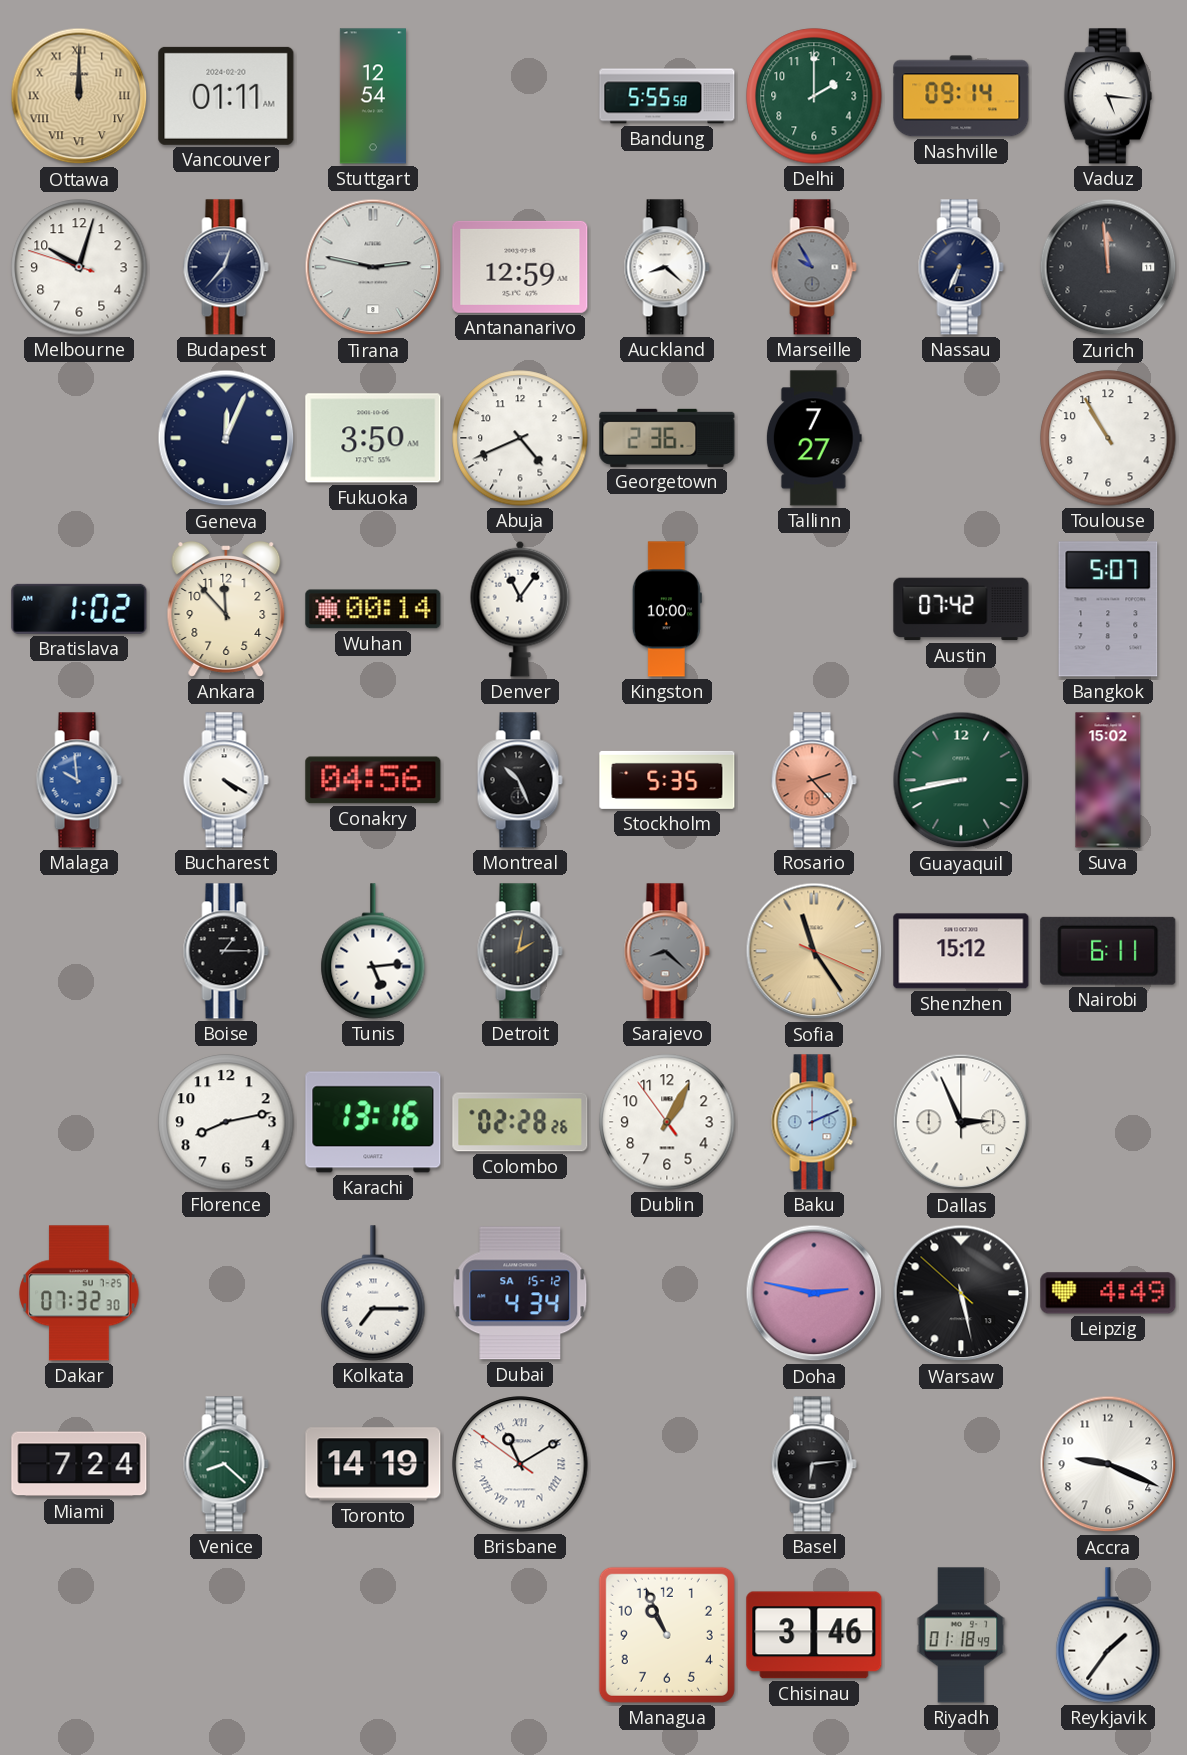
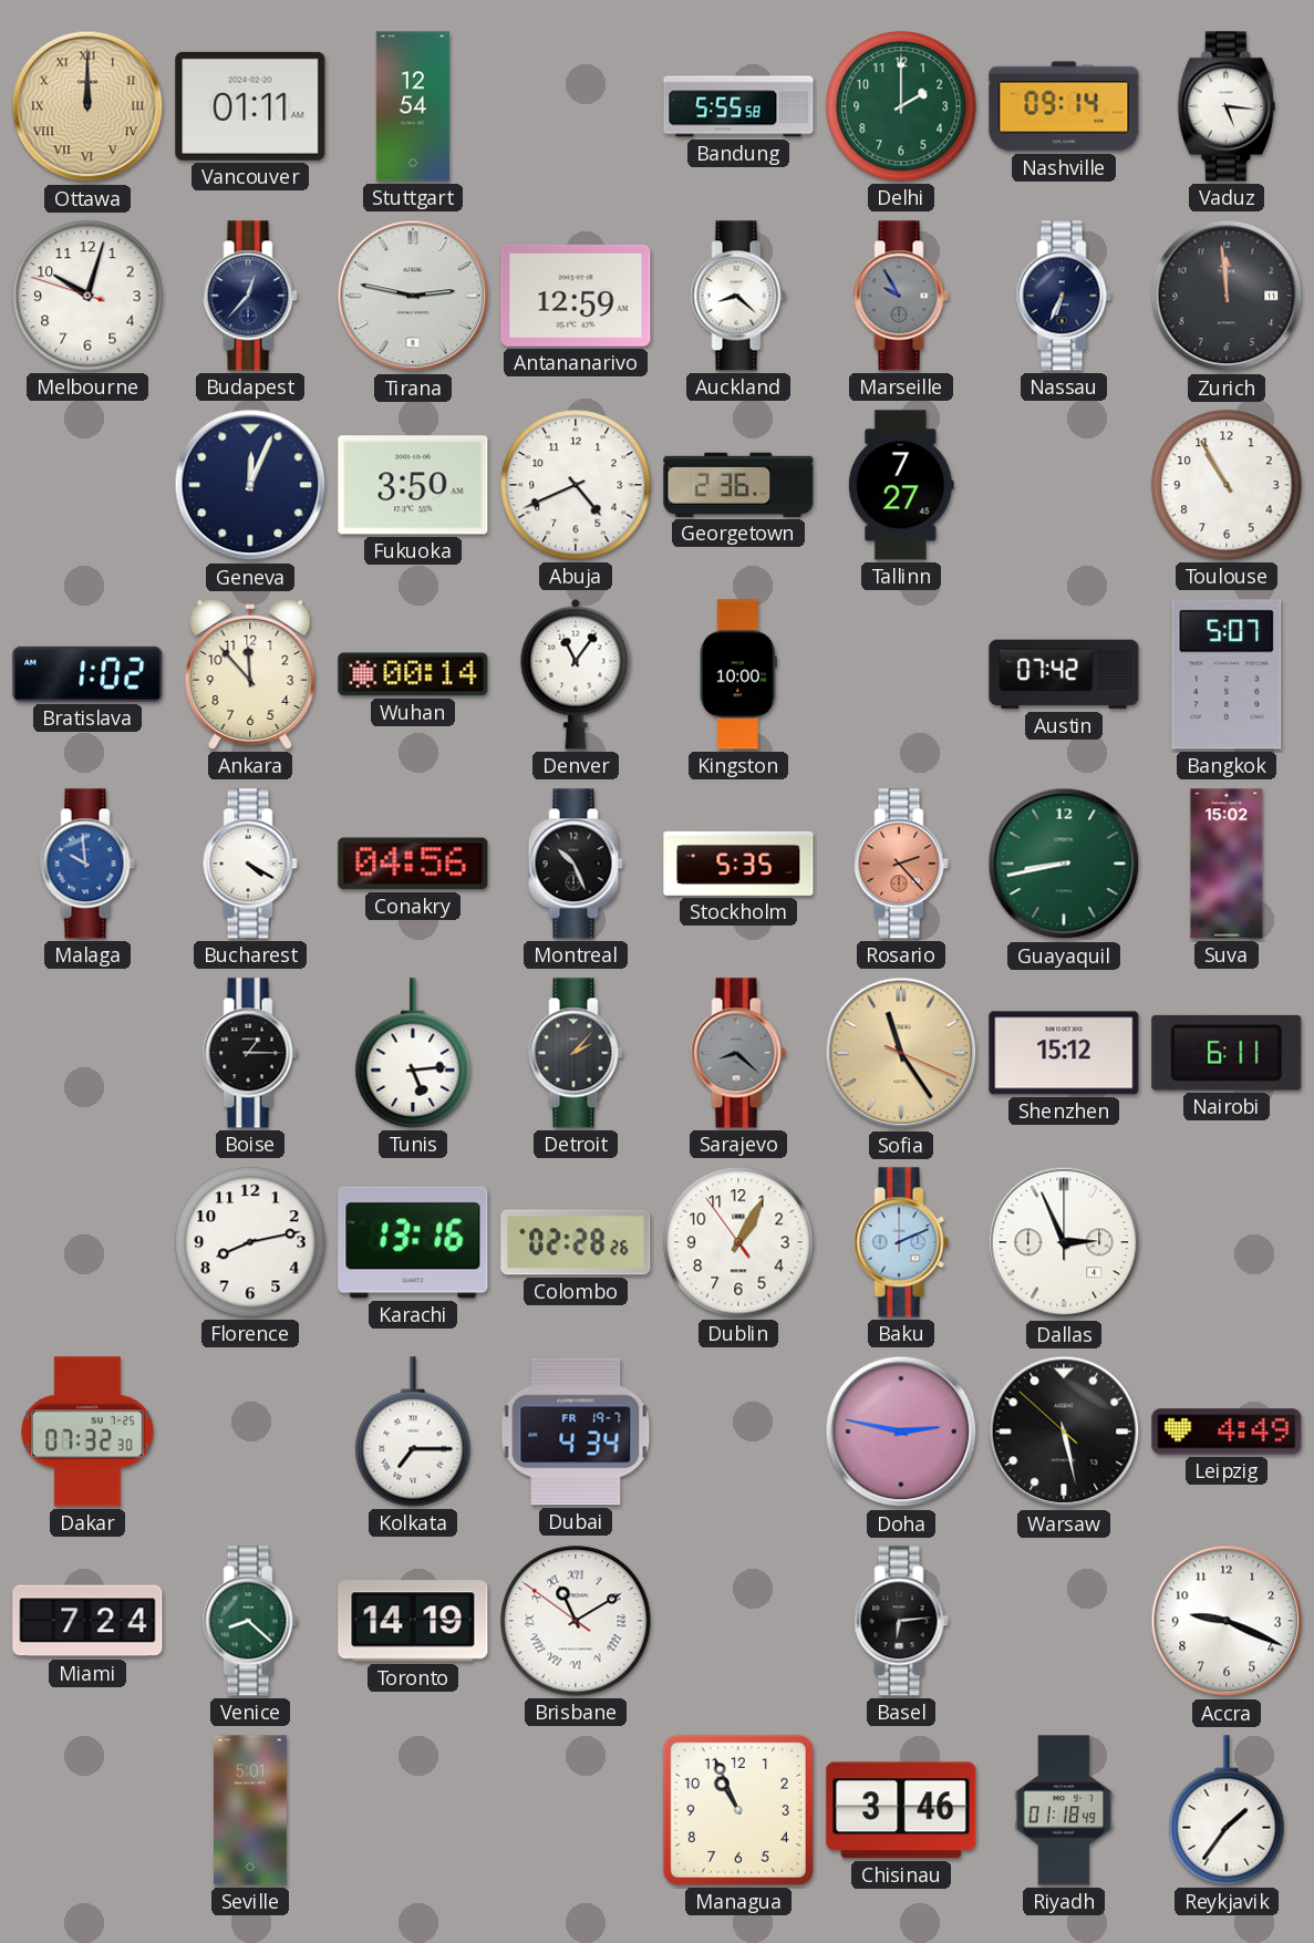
Detroit: 2:02 -> 2:07 (576, 1053)
Dubai date: SA 15-12 -> FR 19-7 (576, 1432)
Seville: none -> 5:01 (251, 1810)
